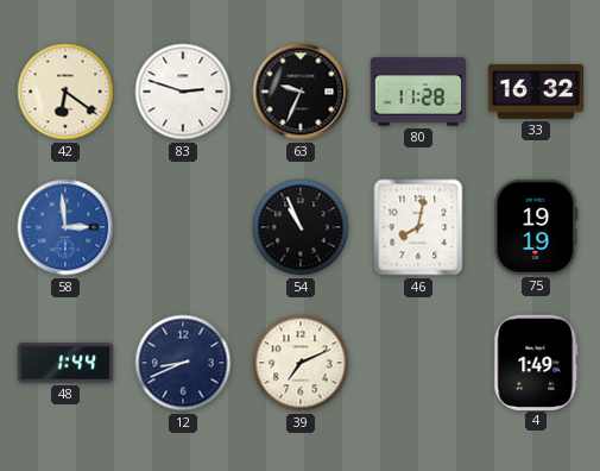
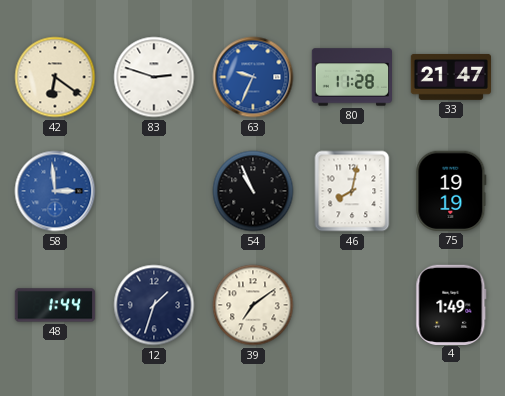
63 dial: black -> blue (253, 77)
33: 16:32 -> 21:47 (450, 77)
12: 8:41 -> 1:33 (154, 305)
39: 7:11 -> 7:09 (253, 305)
